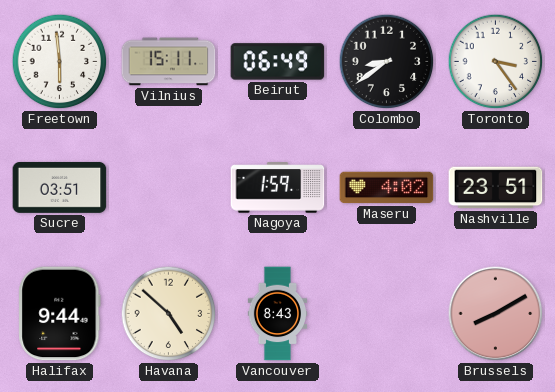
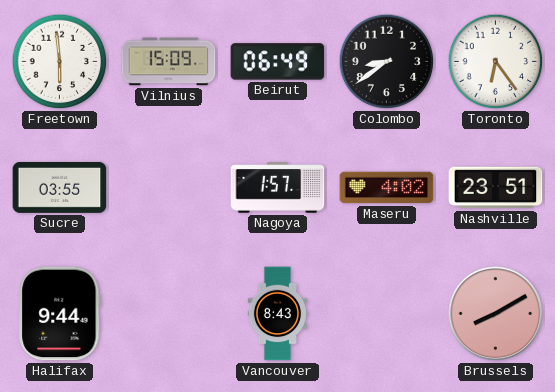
Vilnius: 15:11 -> 15:09 (169, 62)
Toronto: 3:24 -> 6:24 (496, 62)
Sucre: 03:51 -> 03:55 (60, 187)
Nagoya: 1:59 -> 1:57 (278, 188)
Havana: 4:52 -> none (169, 314)
